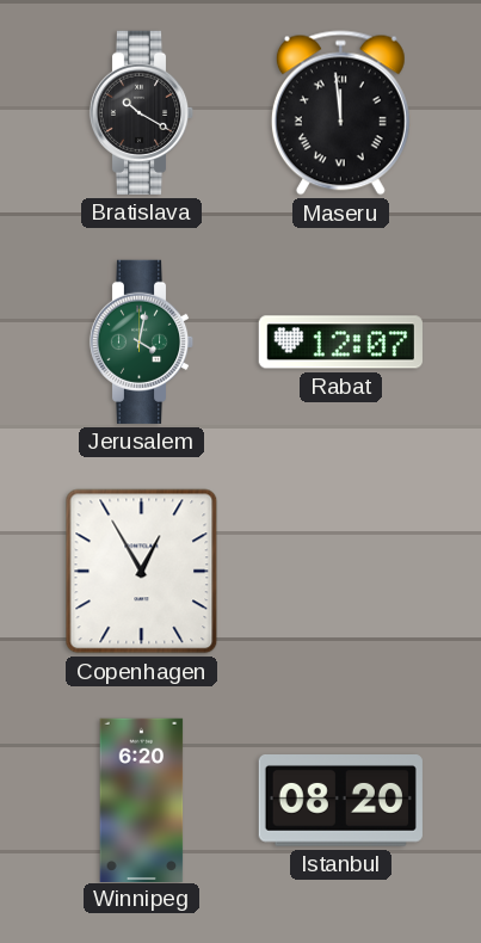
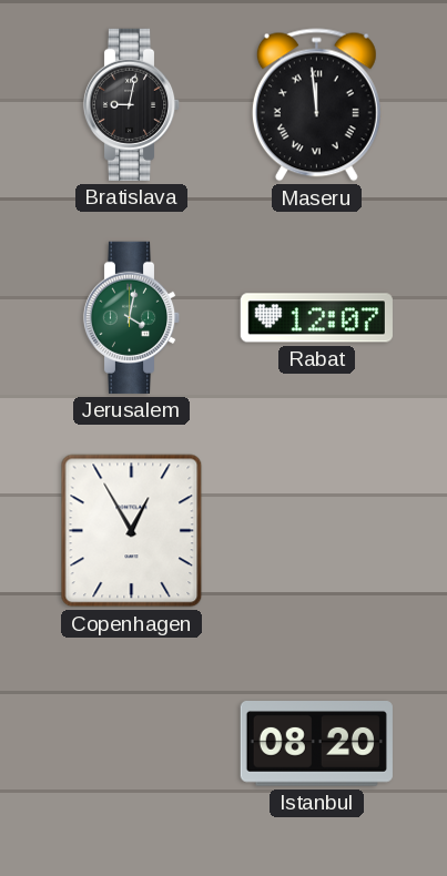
Bratislava: 10:20 -> 9:02 (132, 104)
Winnipeg: 6:20 -> none (142, 800)
